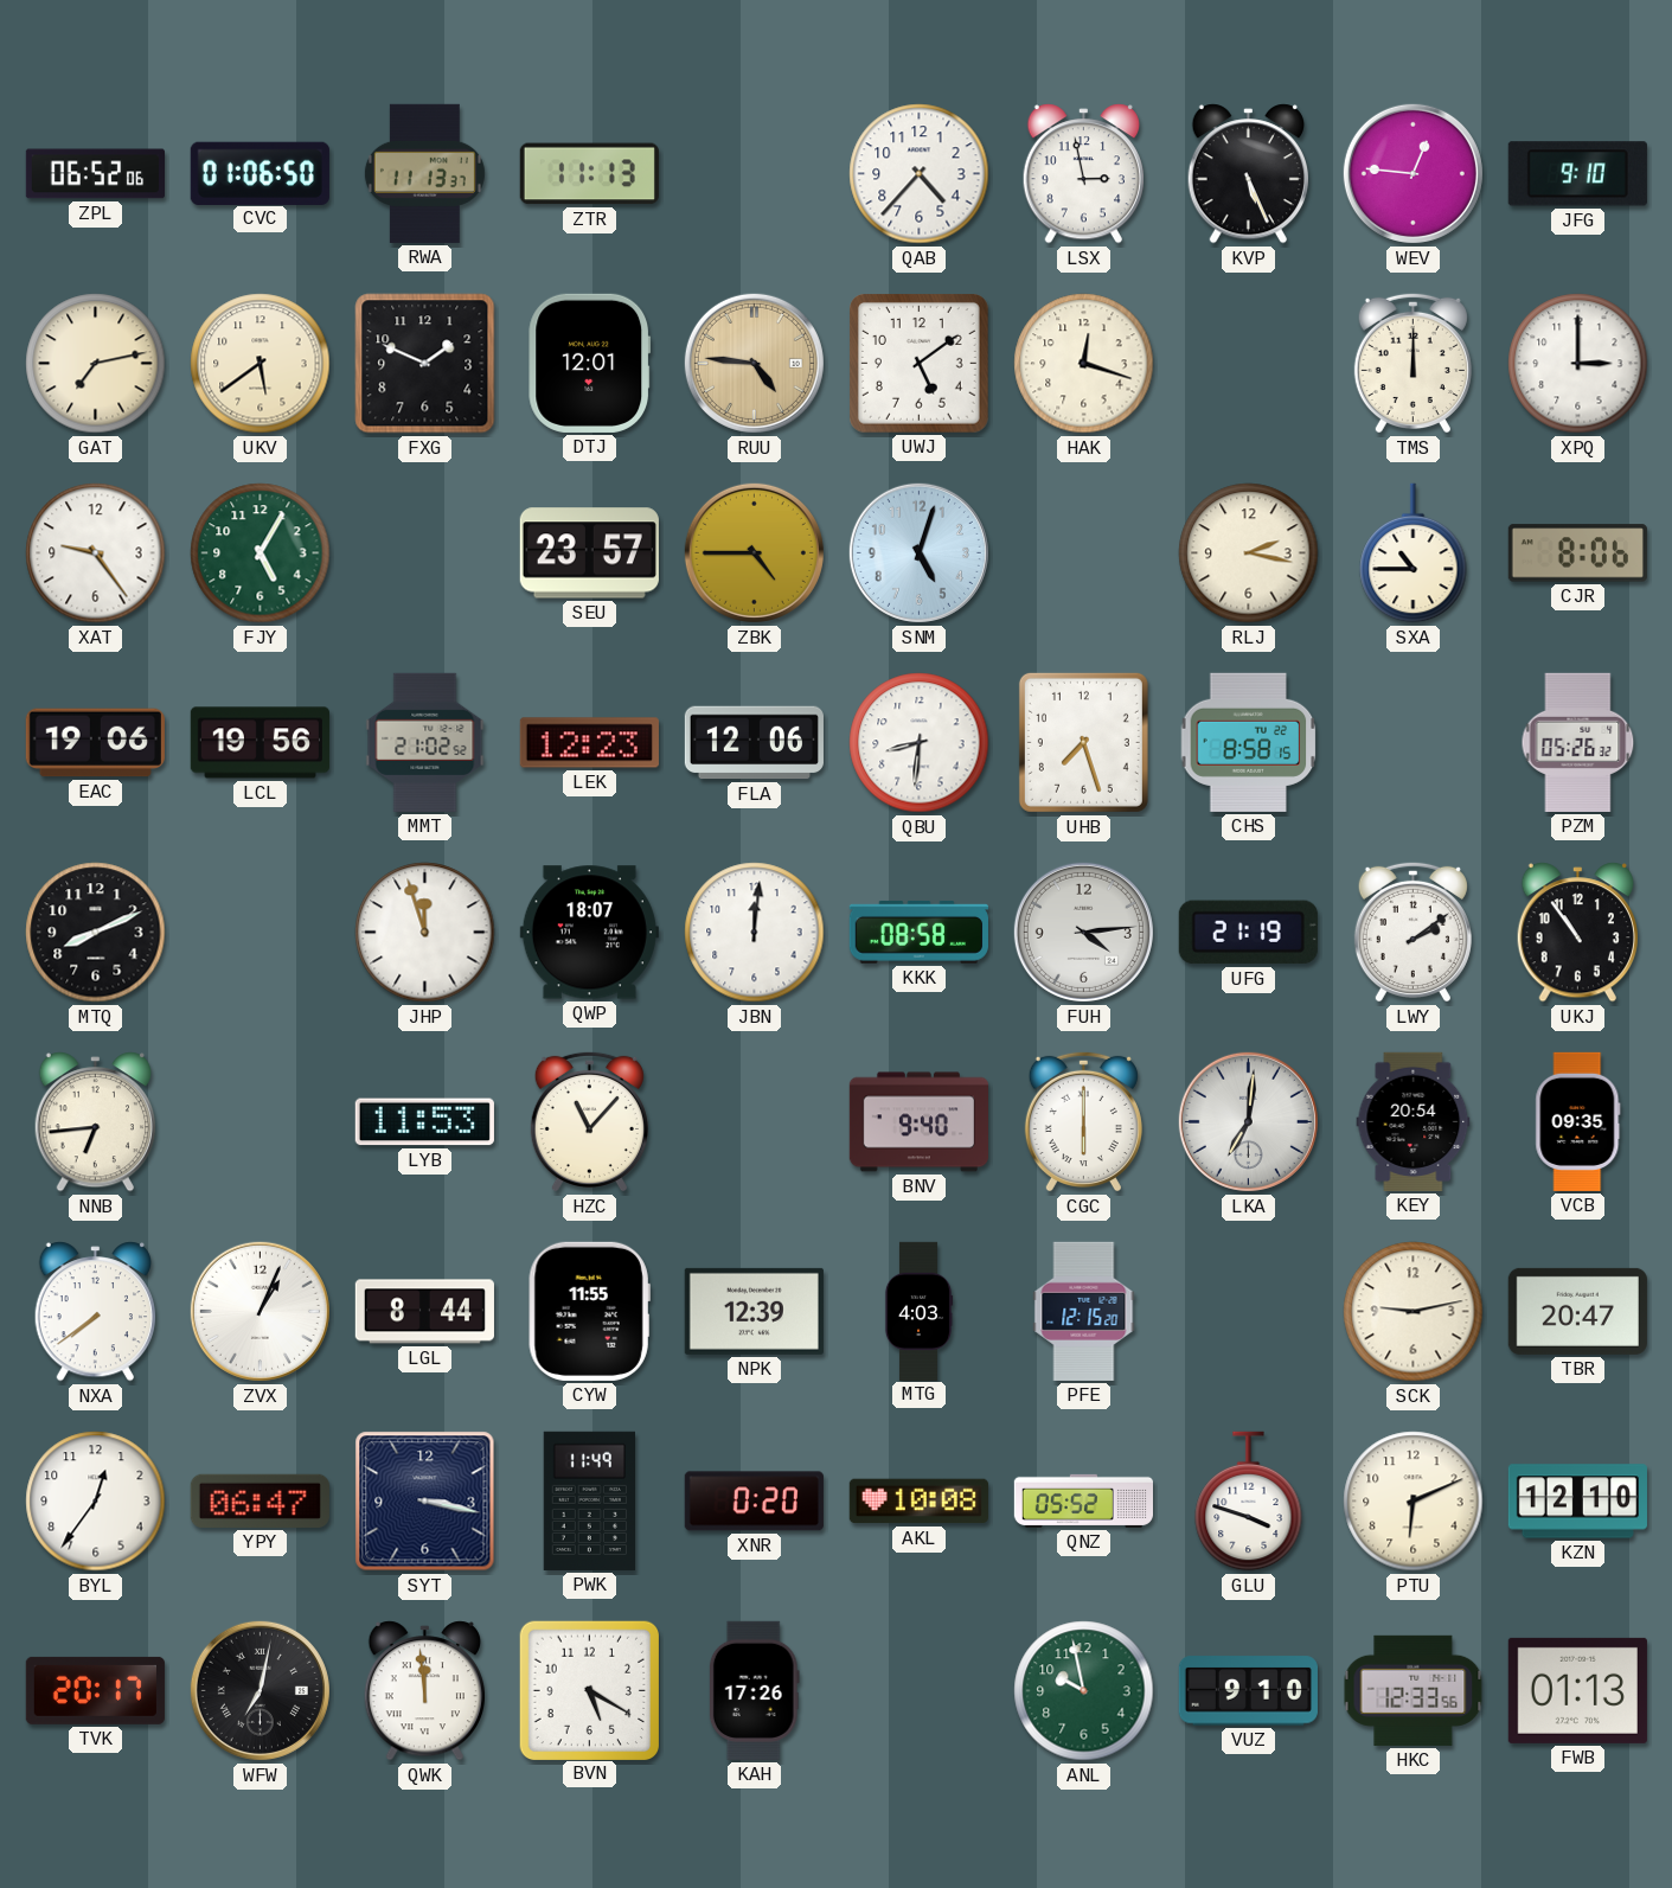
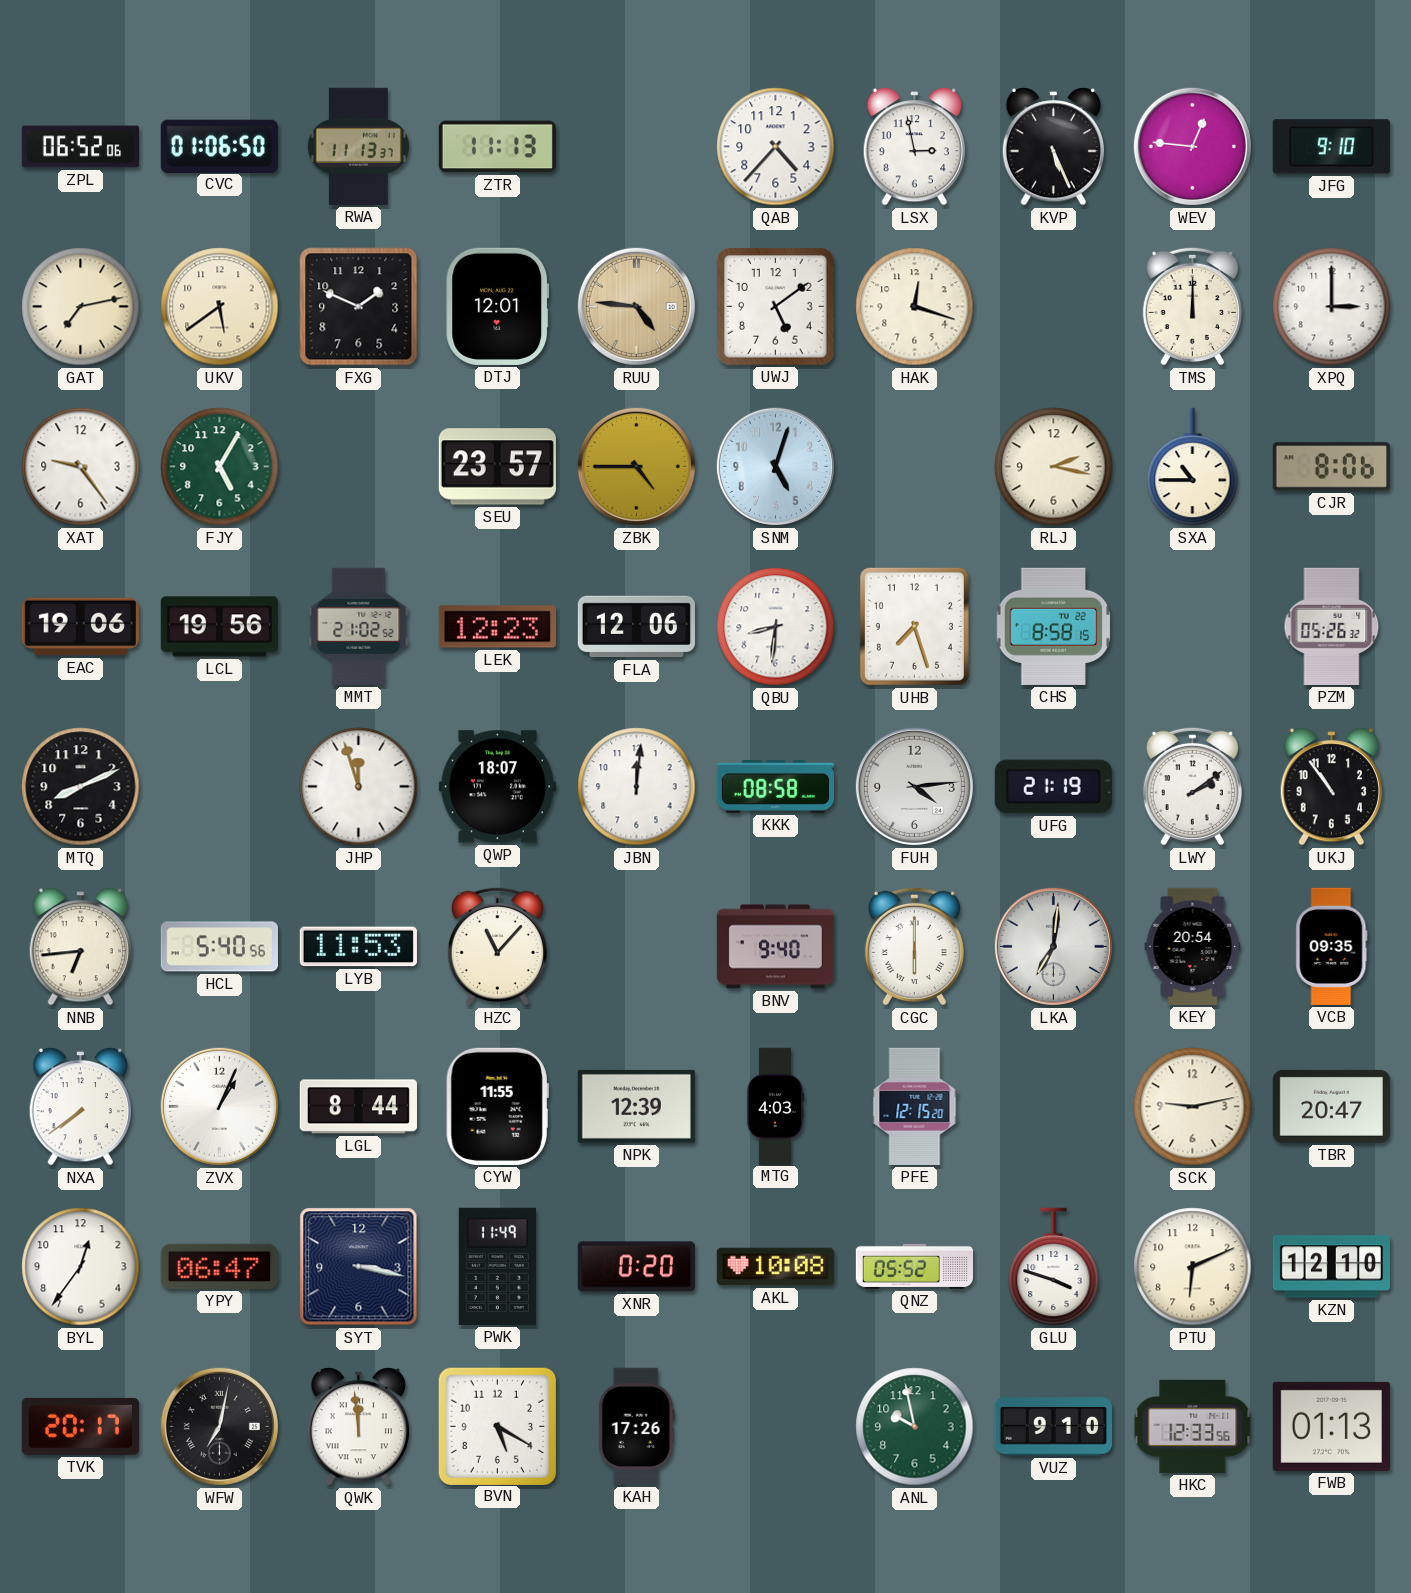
HCL: none -> 5:40 (219, 947)
